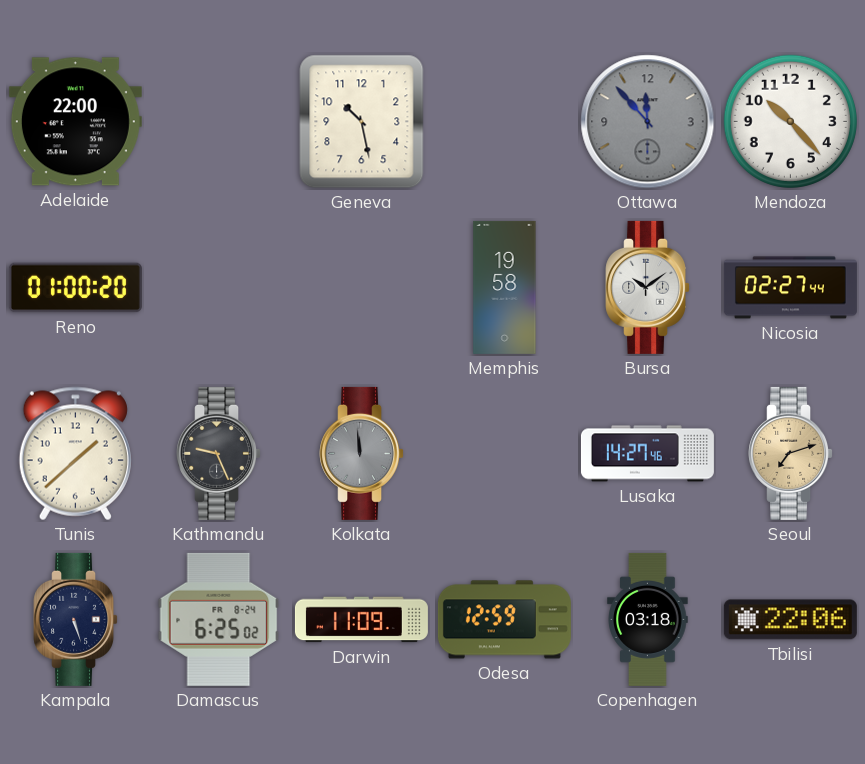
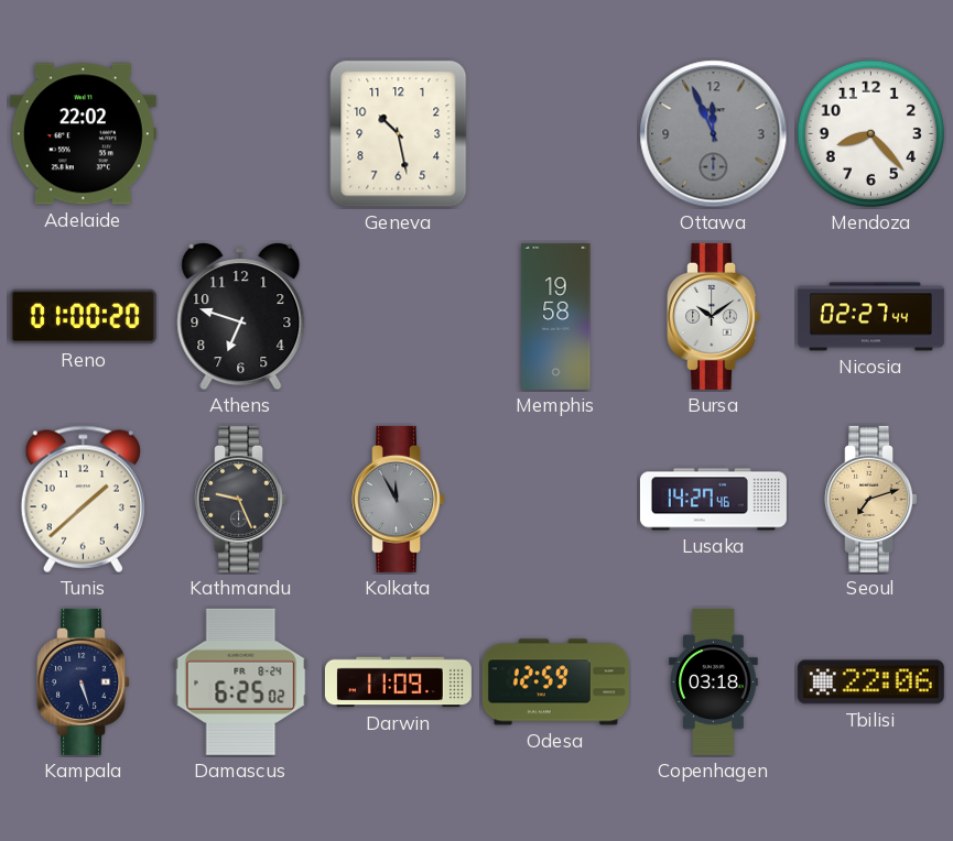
Adelaide: 22:00 -> 22:02 (83, 134)
Ottawa: 11:53 -> 11:56 (714, 134)
Mendoza: 10:23 -> 8:23 (870, 133)
Athens: none -> 6:48 (241, 317)
Kolkata: 11:59 -> 11:55 (399, 499)
